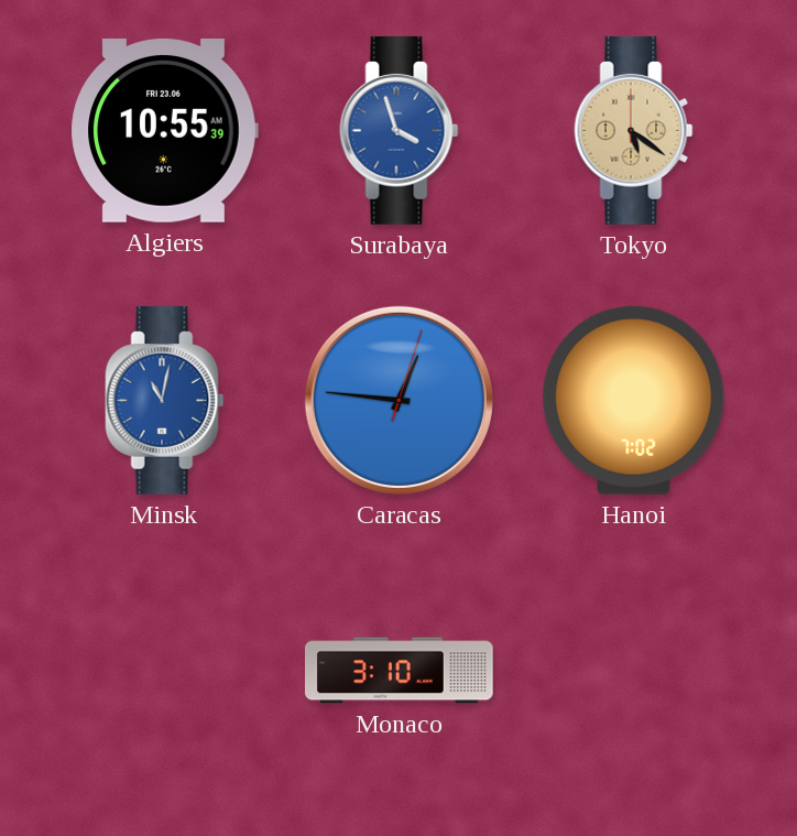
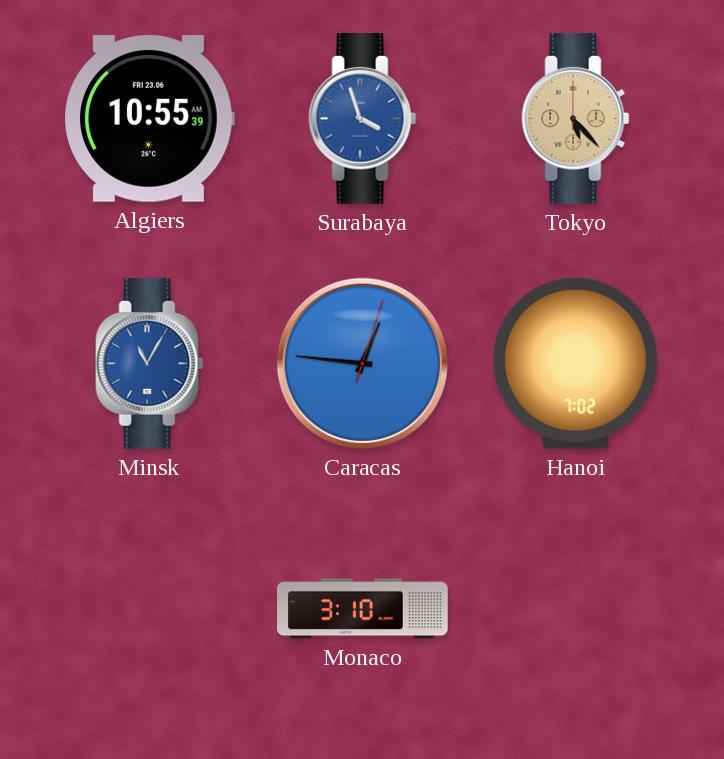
Tokyo: 5:21 -> 5:23 (576, 118)
Minsk: 11:02 -> 11:05 (150, 363)
